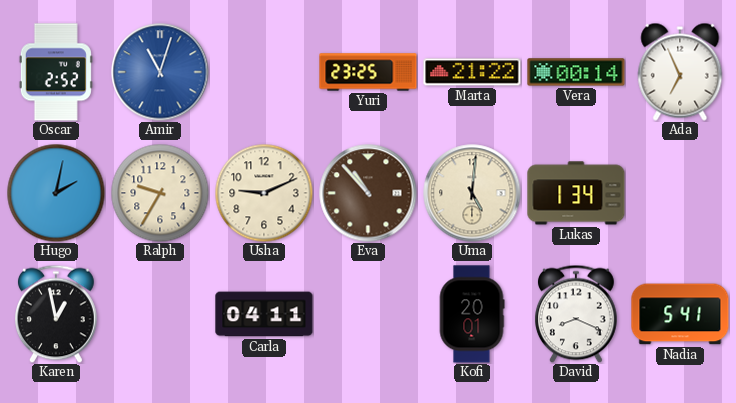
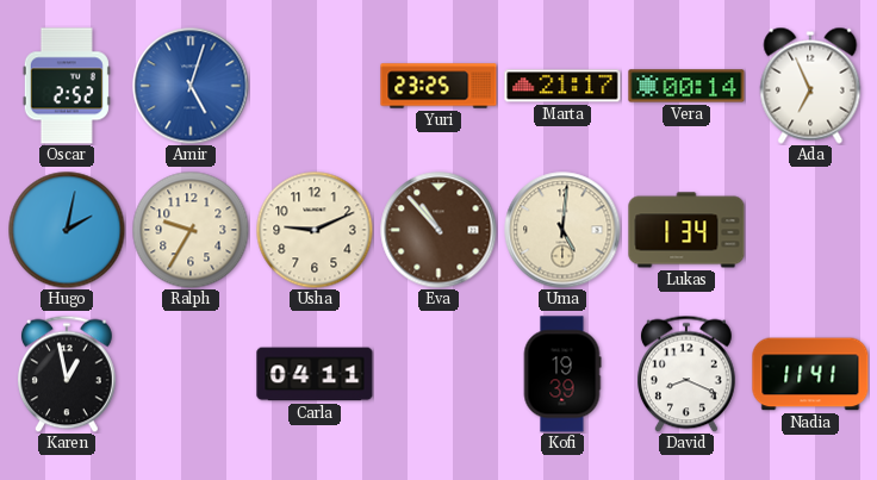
Amir: 11:03 -> 5:03 (191, 86)
Marta: 21:22 -> 21:17 (562, 86)
Kofi: 20:01 -> 19:39 (562, 374)
Nadia: 5:41 -> 11:41 (810, 374)
